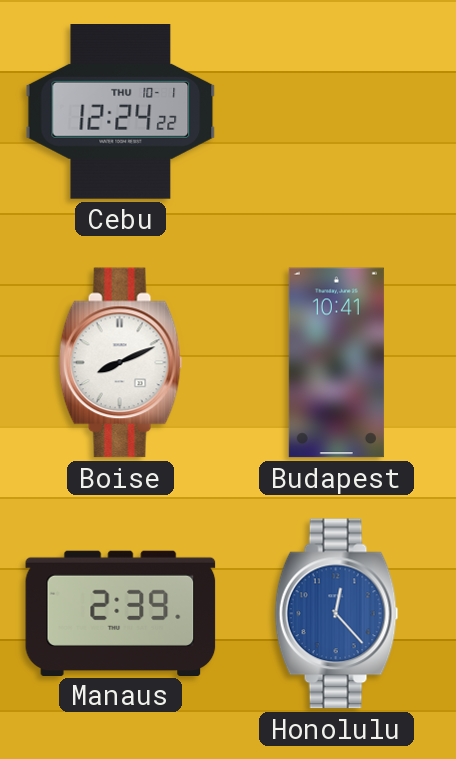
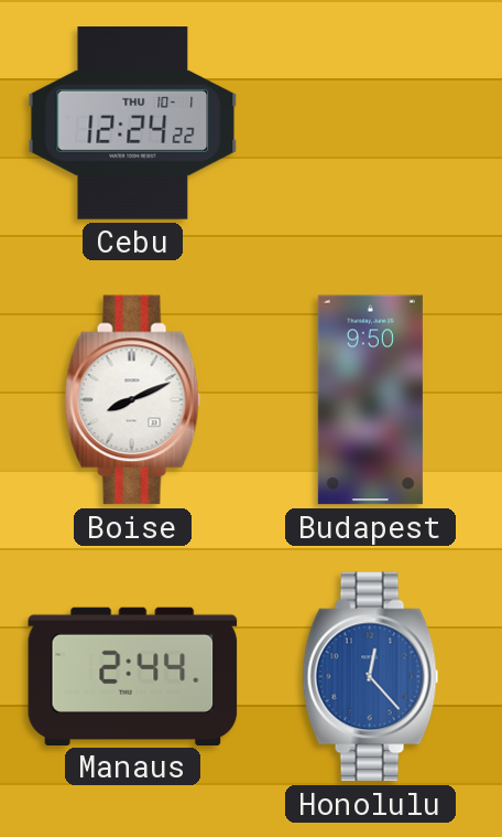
Budapest: 10:41 -> 9:50 (370, 400)
Manaus: 2:39 -> 2:44 (133, 676)
